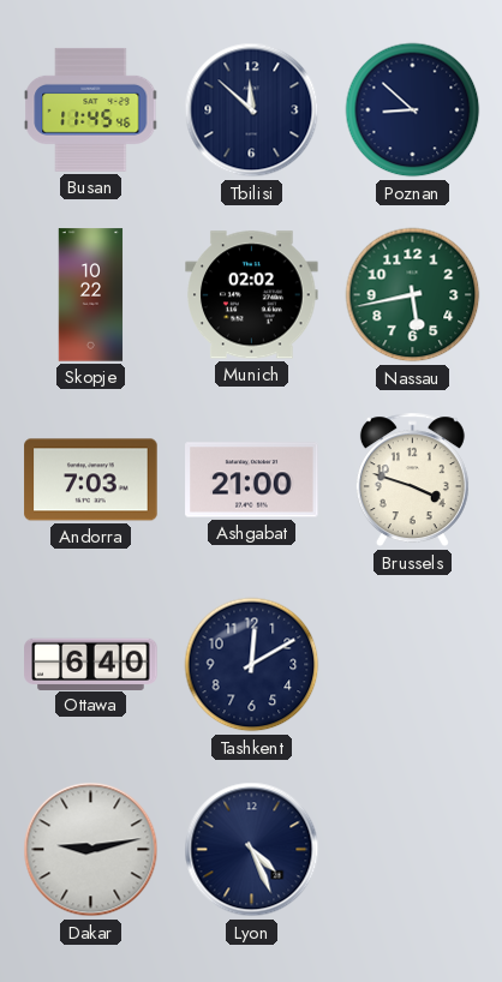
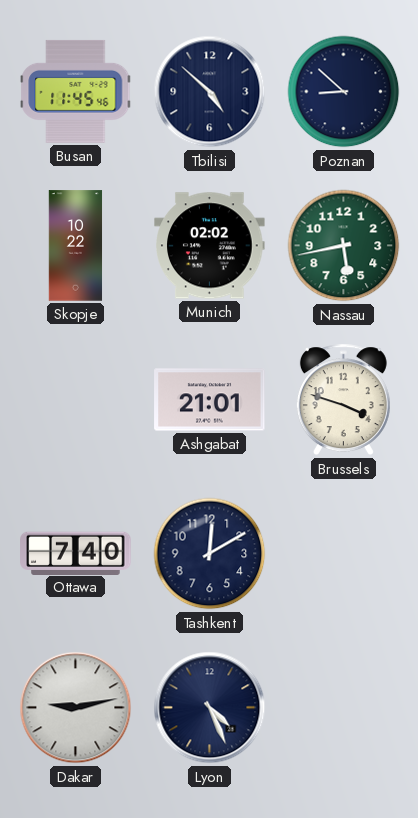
Tbilisi: 11:52 -> 4:52 (210, 92)
Andorra: 7:03 -> none (91, 480)
Ashgabat: 21:00 -> 21:01 (210, 400)
Ottawa: 6:40 -> 7:40 (76, 553)
